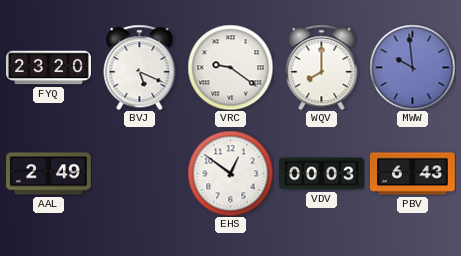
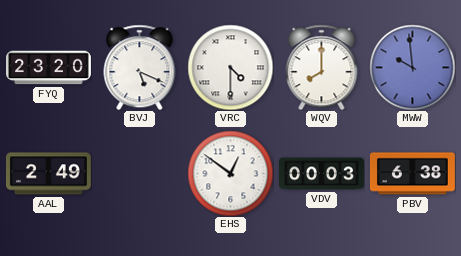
VRC: 9:21 -> 4:30 (230, 67)
PBV: 6:43 -> 6:38 (412, 174)
